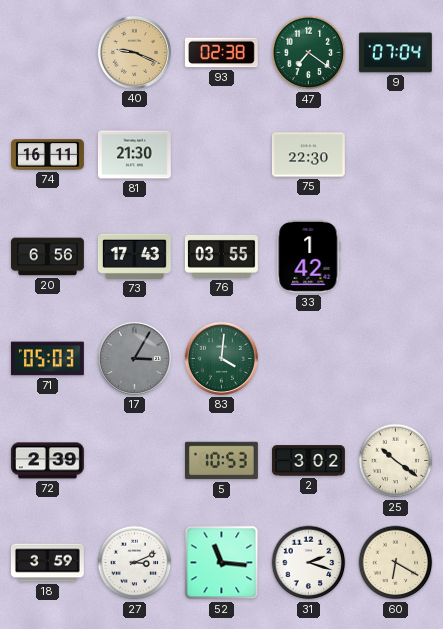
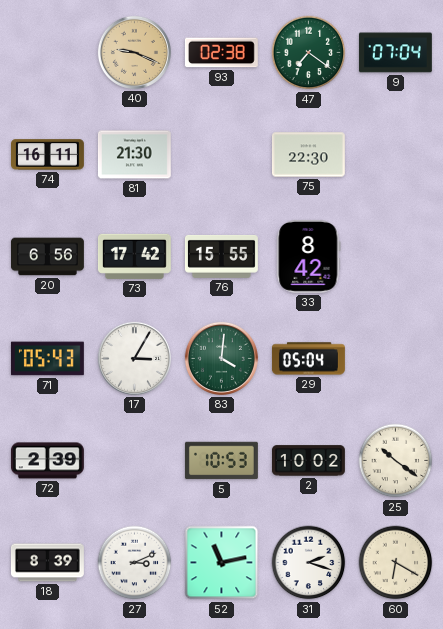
73: 17:43 -> 17:42 (134, 256)
76: 03:55 -> 15:55 (221, 256)
33: 1:42 -> 8:42 (309, 256)
71: 05:03 -> 05:43 (47, 359)
17 dial: grey -> white (134, 358)
29: none -> 05:04 (308, 359)
2: 3:02 -> 10:02 (308, 461)
18: 3:59 -> 8:39 (47, 563)
52: 11:16 -> 11:13 (222, 563)
